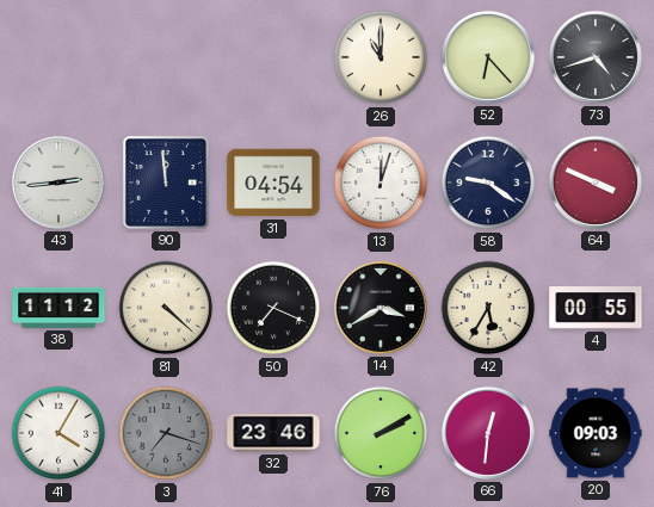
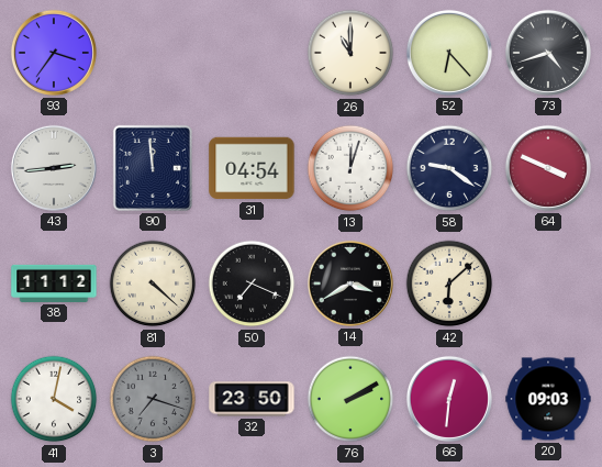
93: none -> 3:36 (54, 53)
42: 5:35 -> 6:08 (449, 283)
4: 00:55 -> none (596, 308)
41: 4:05 -> 4:02 (54, 399)
32: 23:46 -> 23:50 (252, 399)
